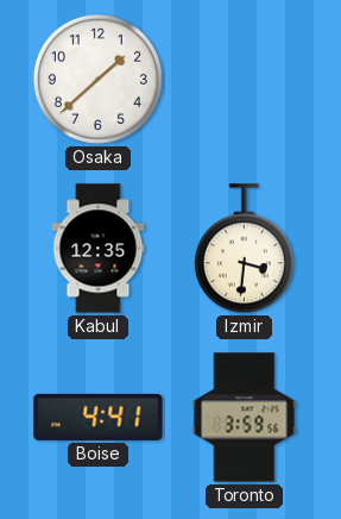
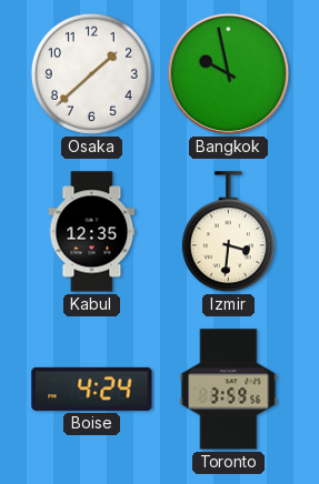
Bangkok: none -> 9:58 (229, 74)
Boise: 4:41 -> 4:24 (92, 389)
